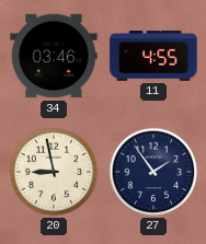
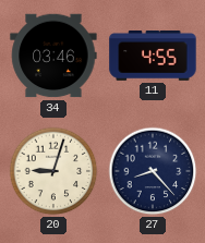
20: 8:58 -> 9:03 (53, 171)
27: 1:54 -> 8:23 (153, 171)
